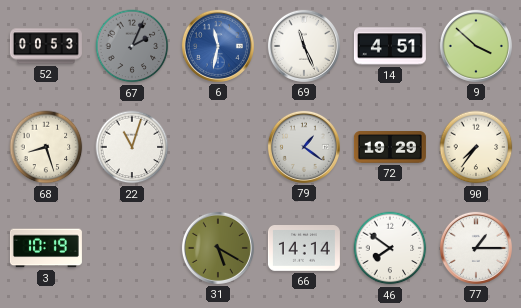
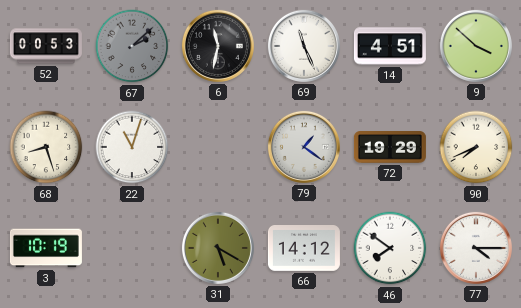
67: 2:04 -> 2:08 (132, 46)
6 dial: blue -> black (218, 46)
90: 7:36 -> 7:41 (476, 147)
66: 14:14 -> 14:12 (304, 249)
77: 1:15 -> 4:15 (476, 248)
